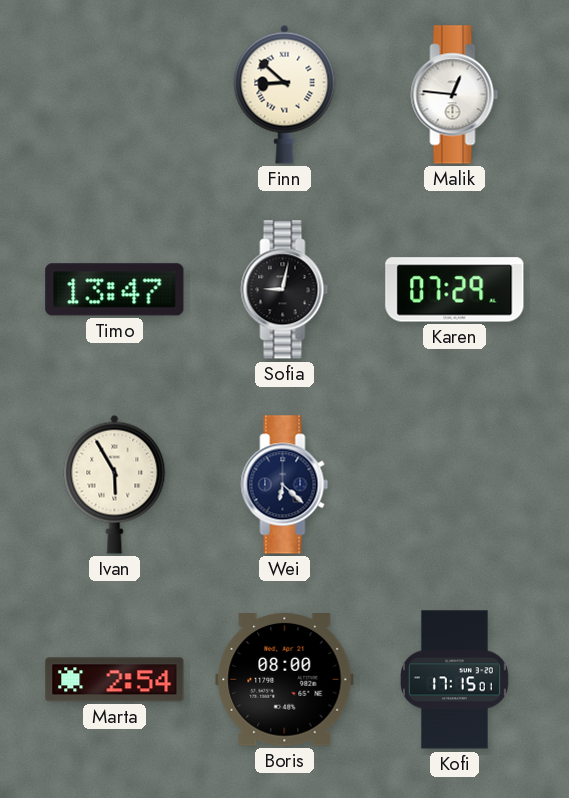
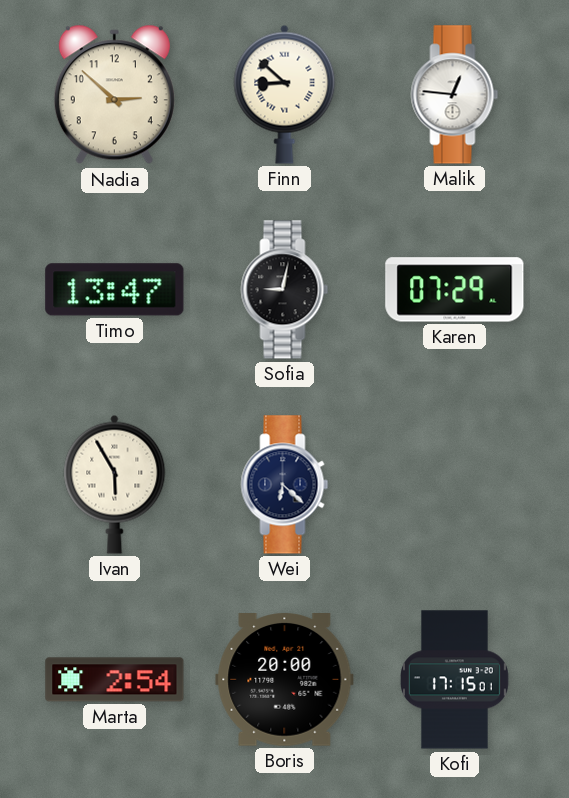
Nadia: none -> 2:52 (114, 95)
Boris: 08:00 -> 20:00 (285, 680)
